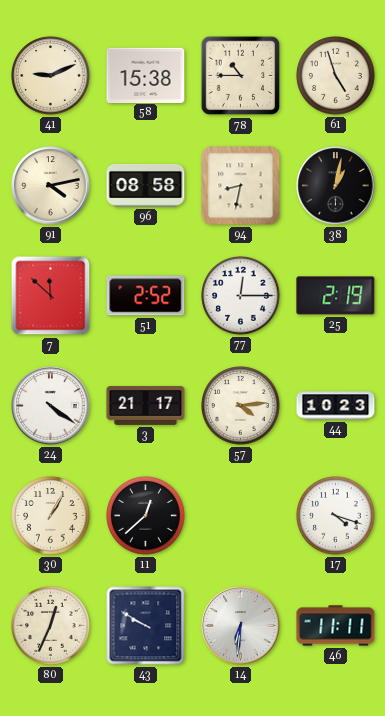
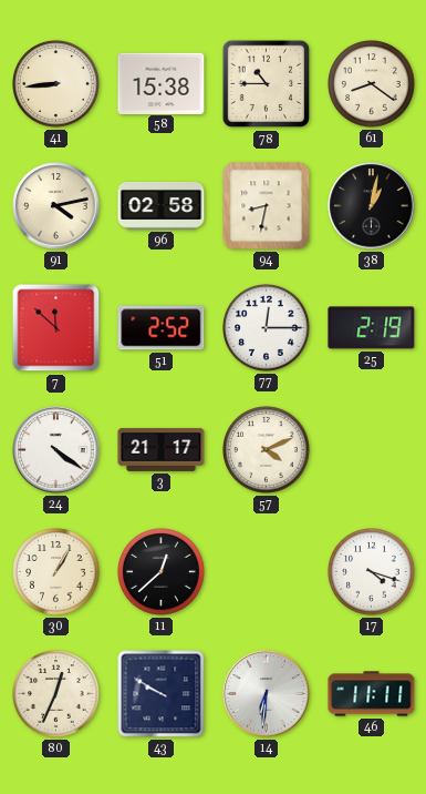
41: 9:11 -> 8:44 (56, 84)
61: 4:57 -> 8:21 (372, 84)
96: 08:58 -> 02:58 (162, 206)
57: 4:14 -> 4:11 (267, 450)
44: 10:23 -> none (336, 406)
